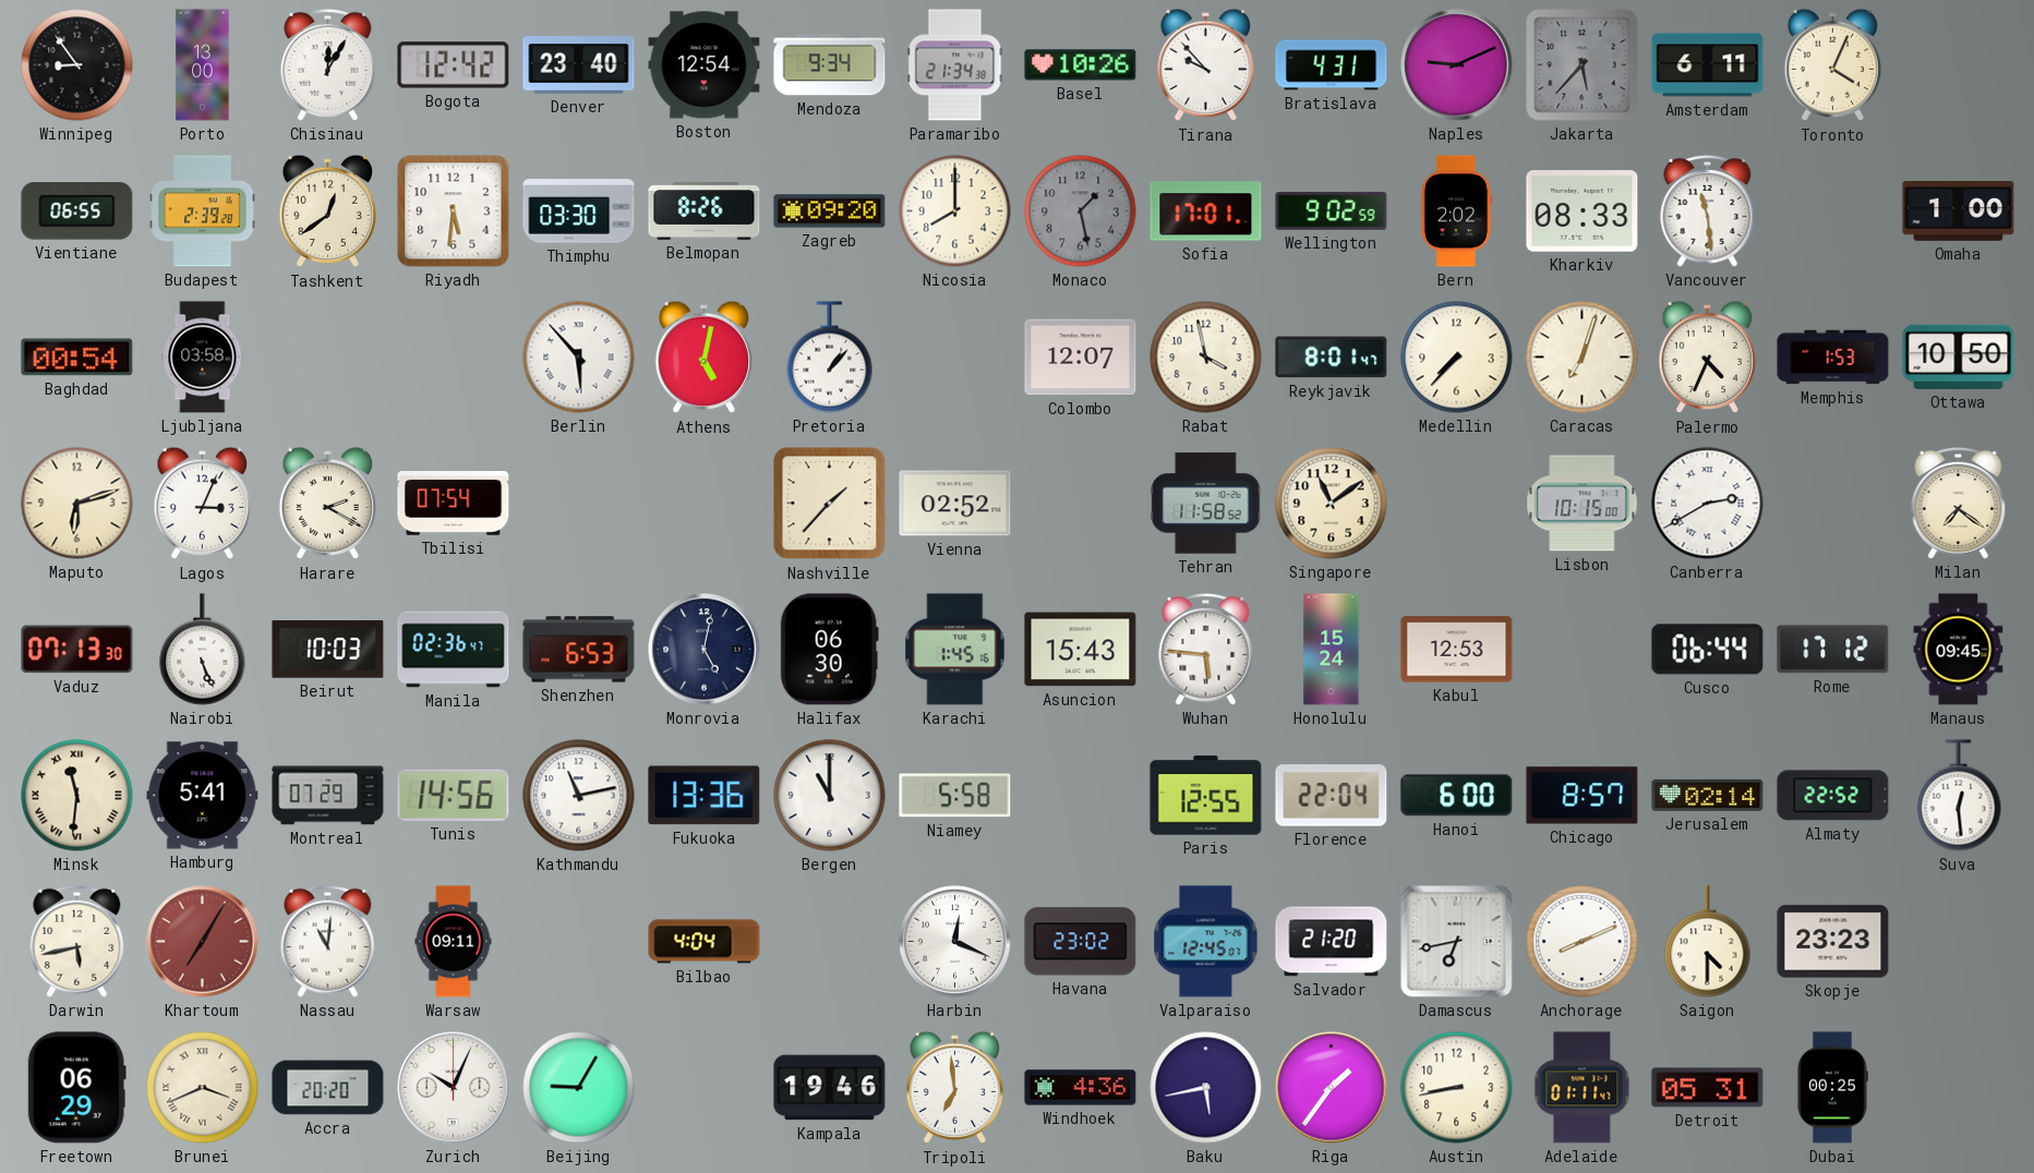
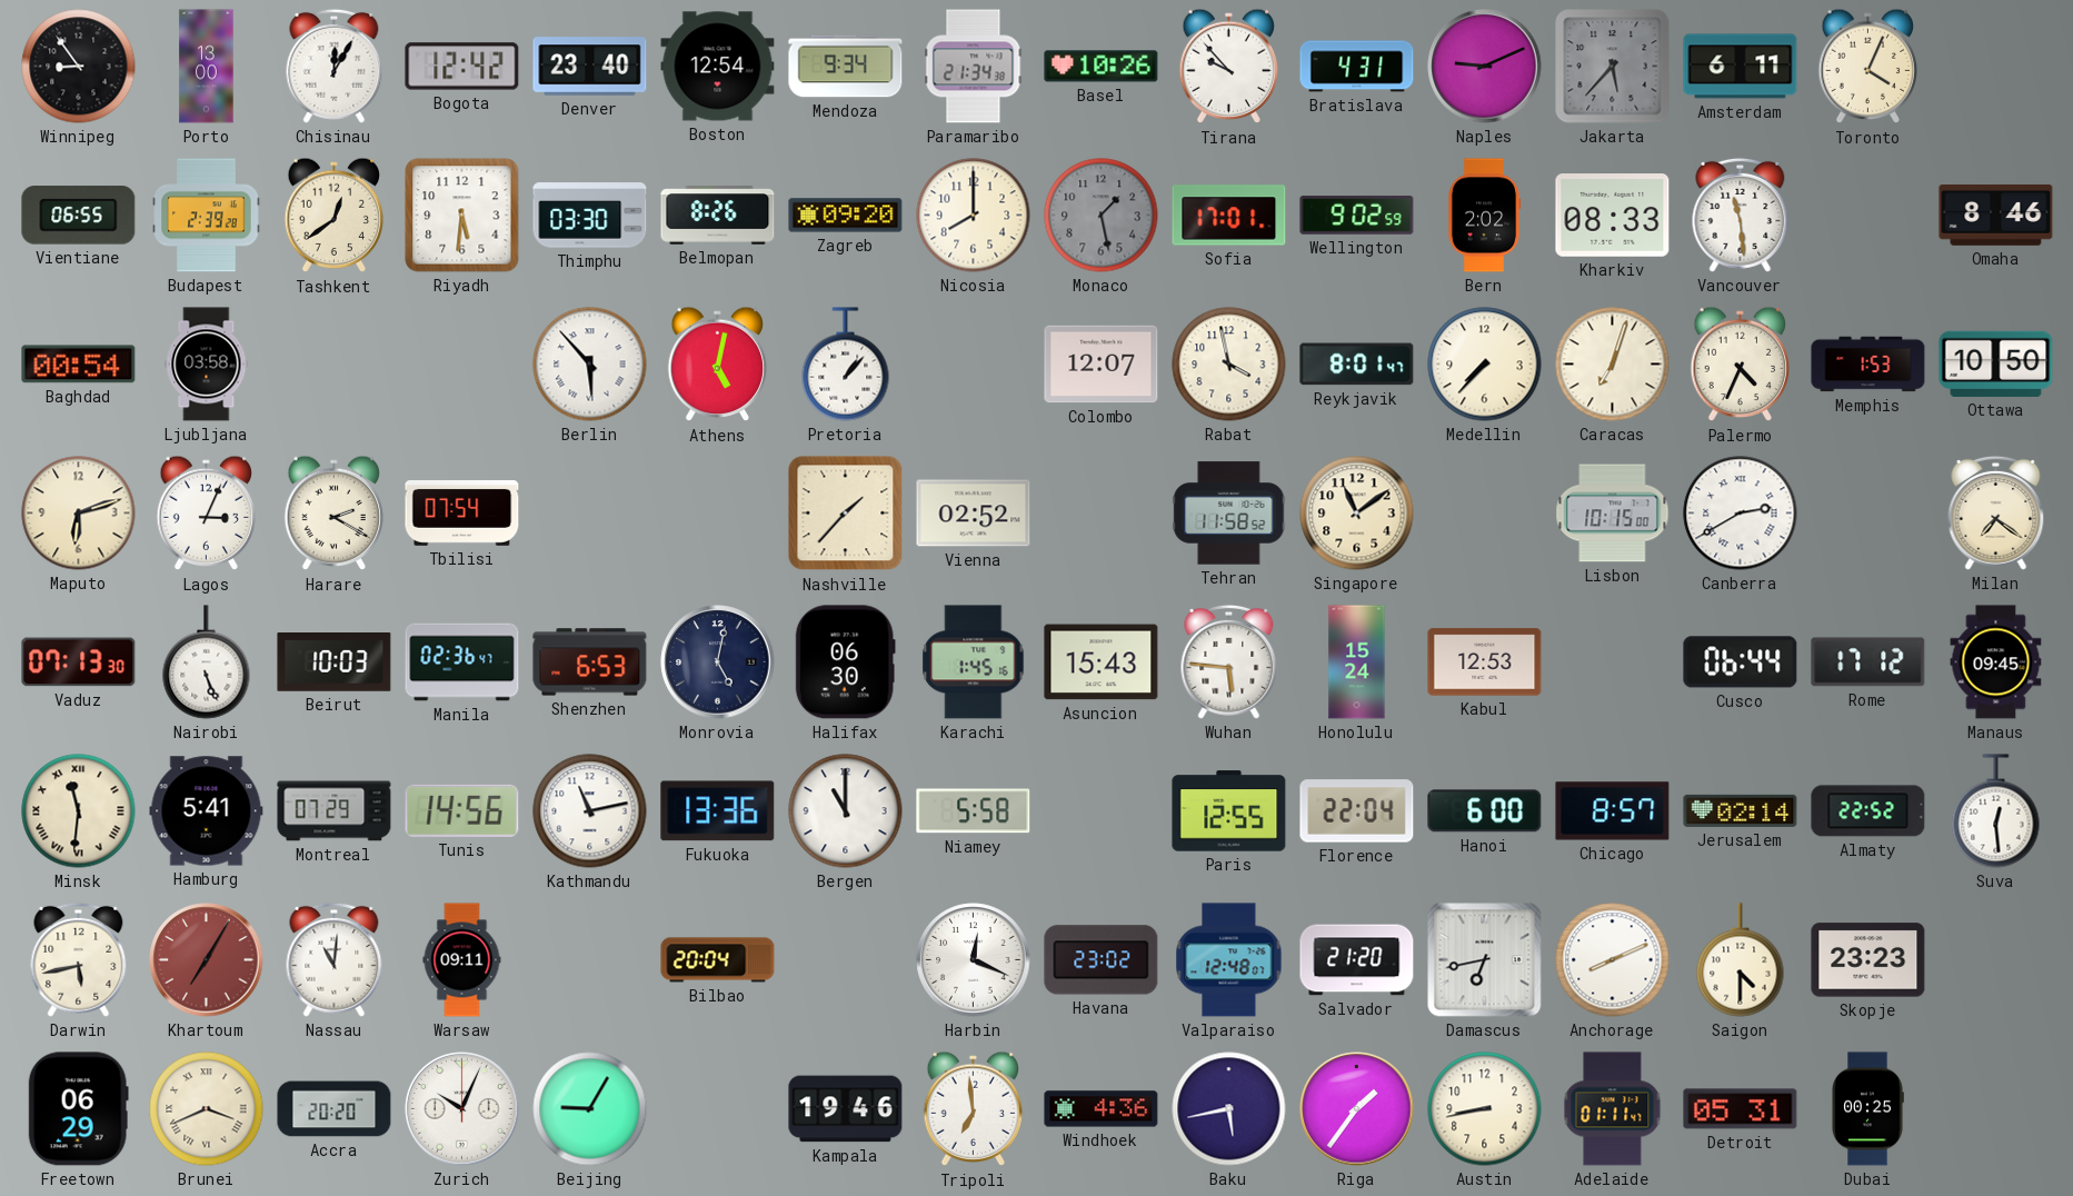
Omaha: 1:00 -> 8:46 (1996, 215)
Bilbao: 4:04 -> 20:04 (718, 960)
Valparaiso: 12:45 -> 12:48 (1229, 960)
